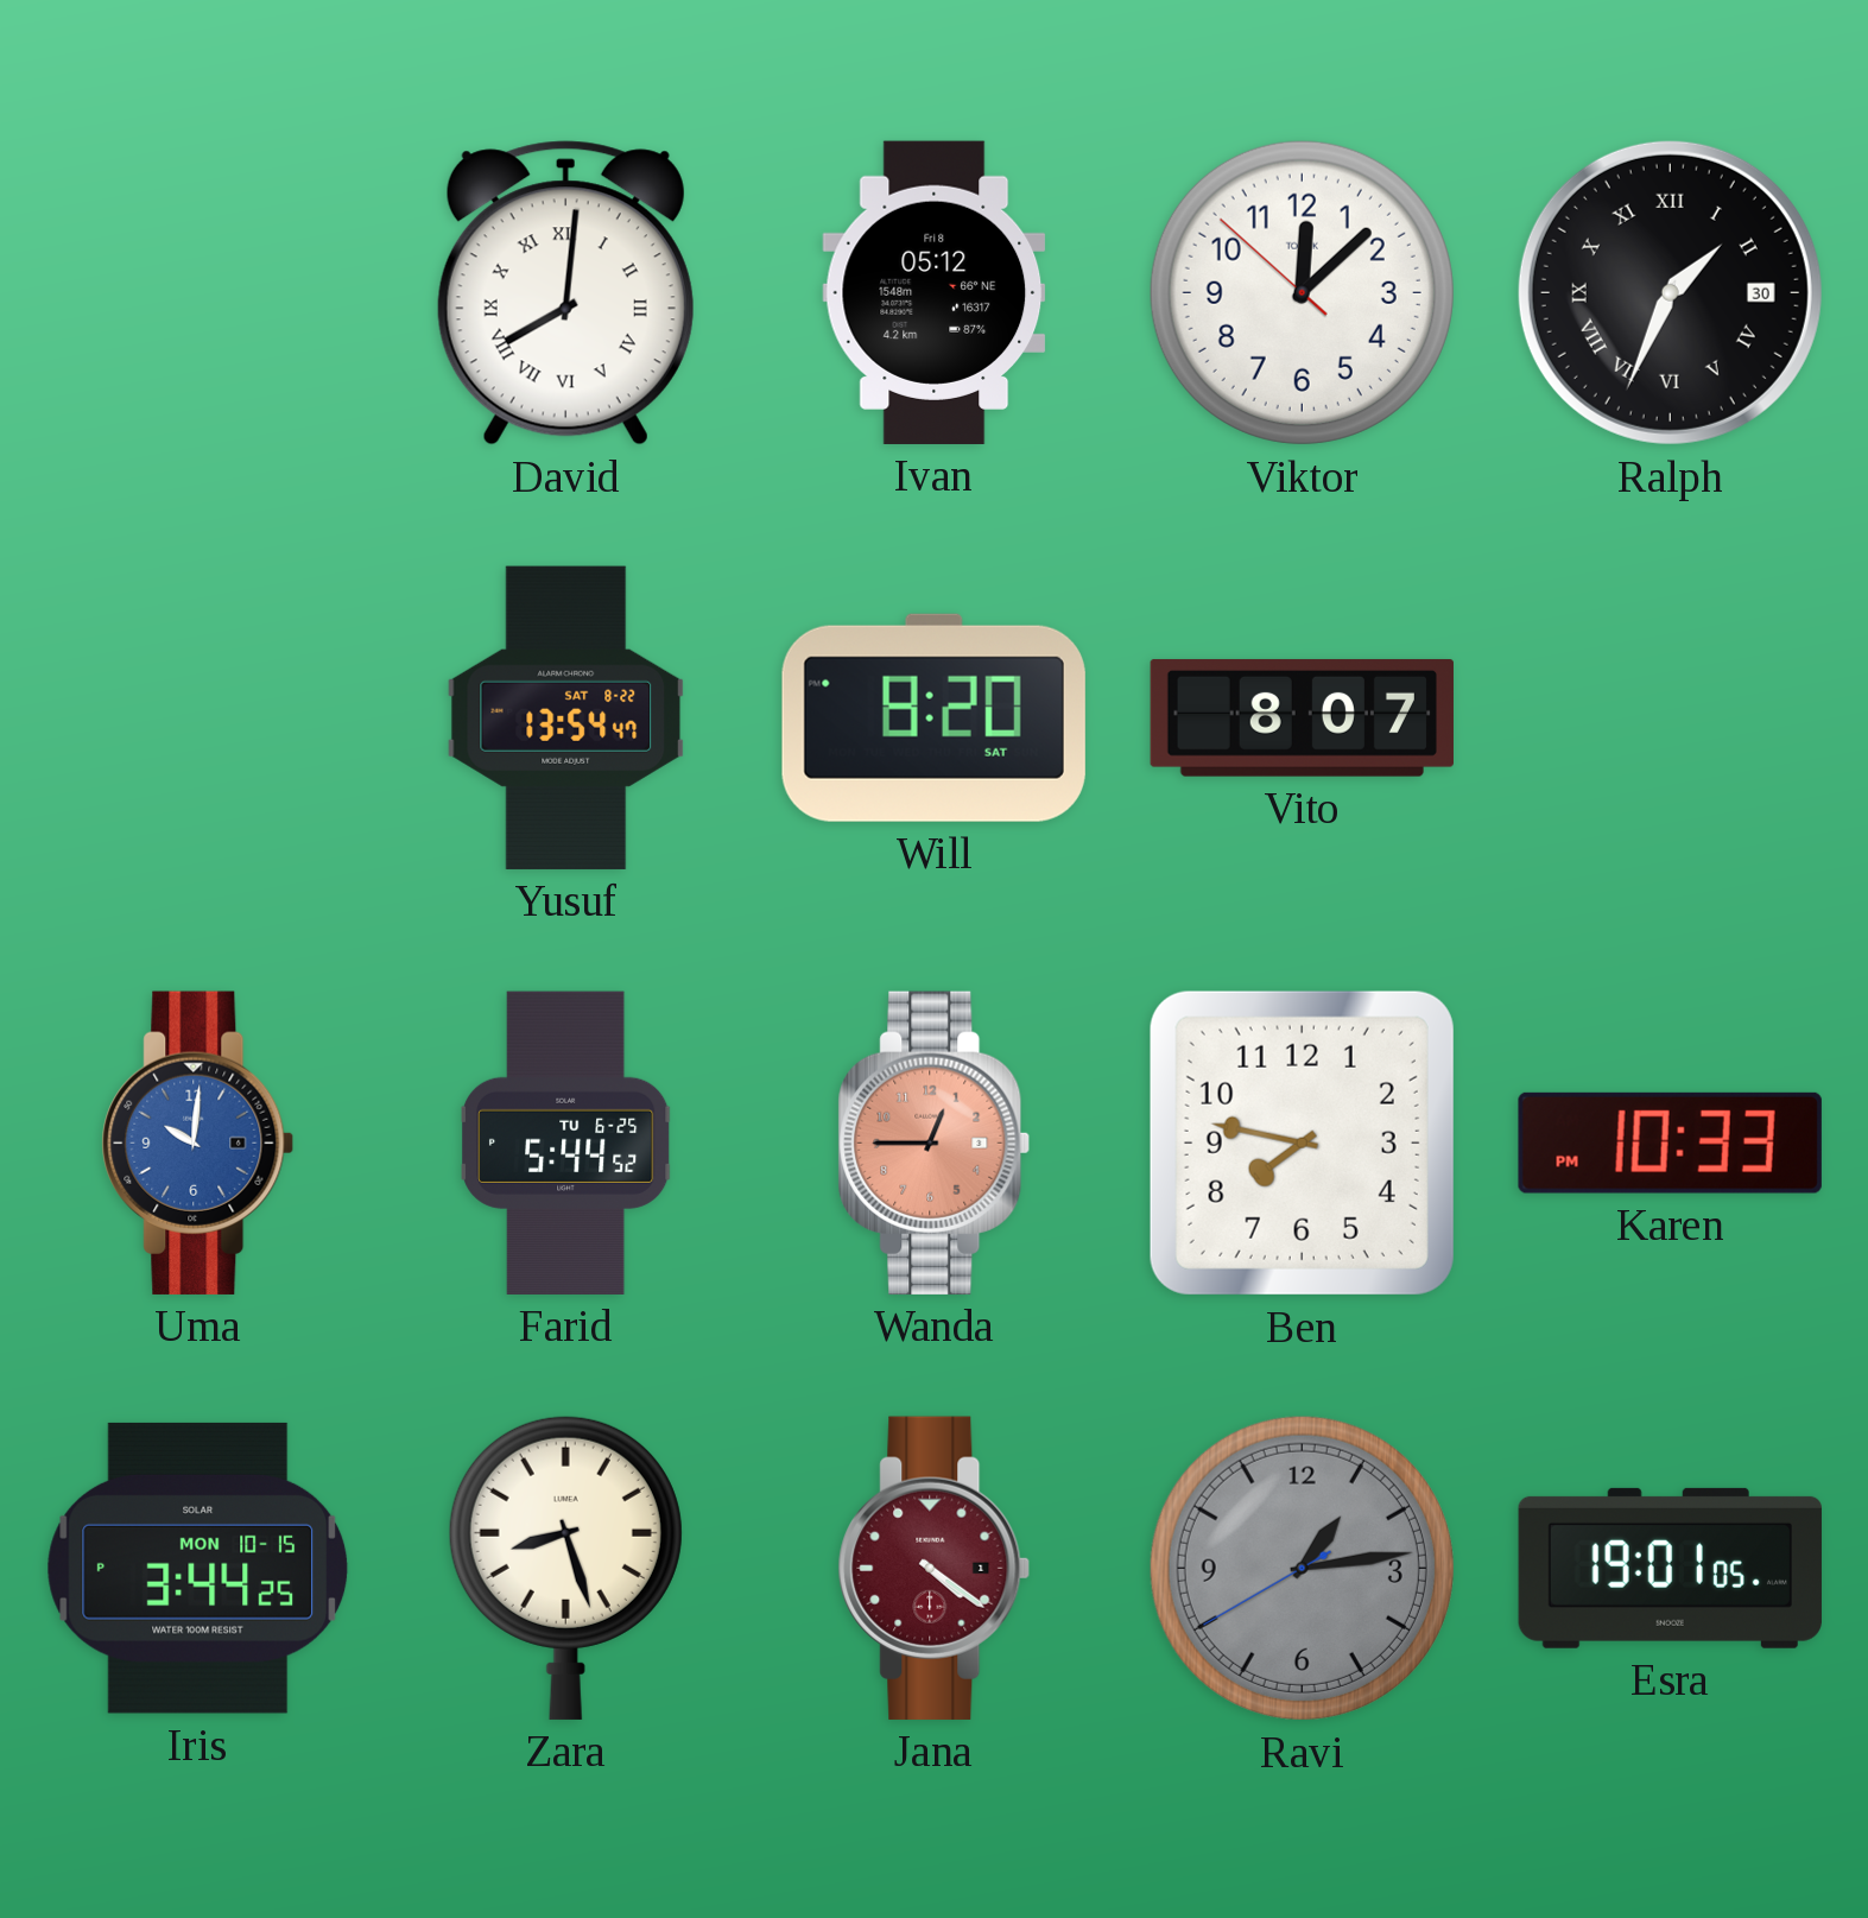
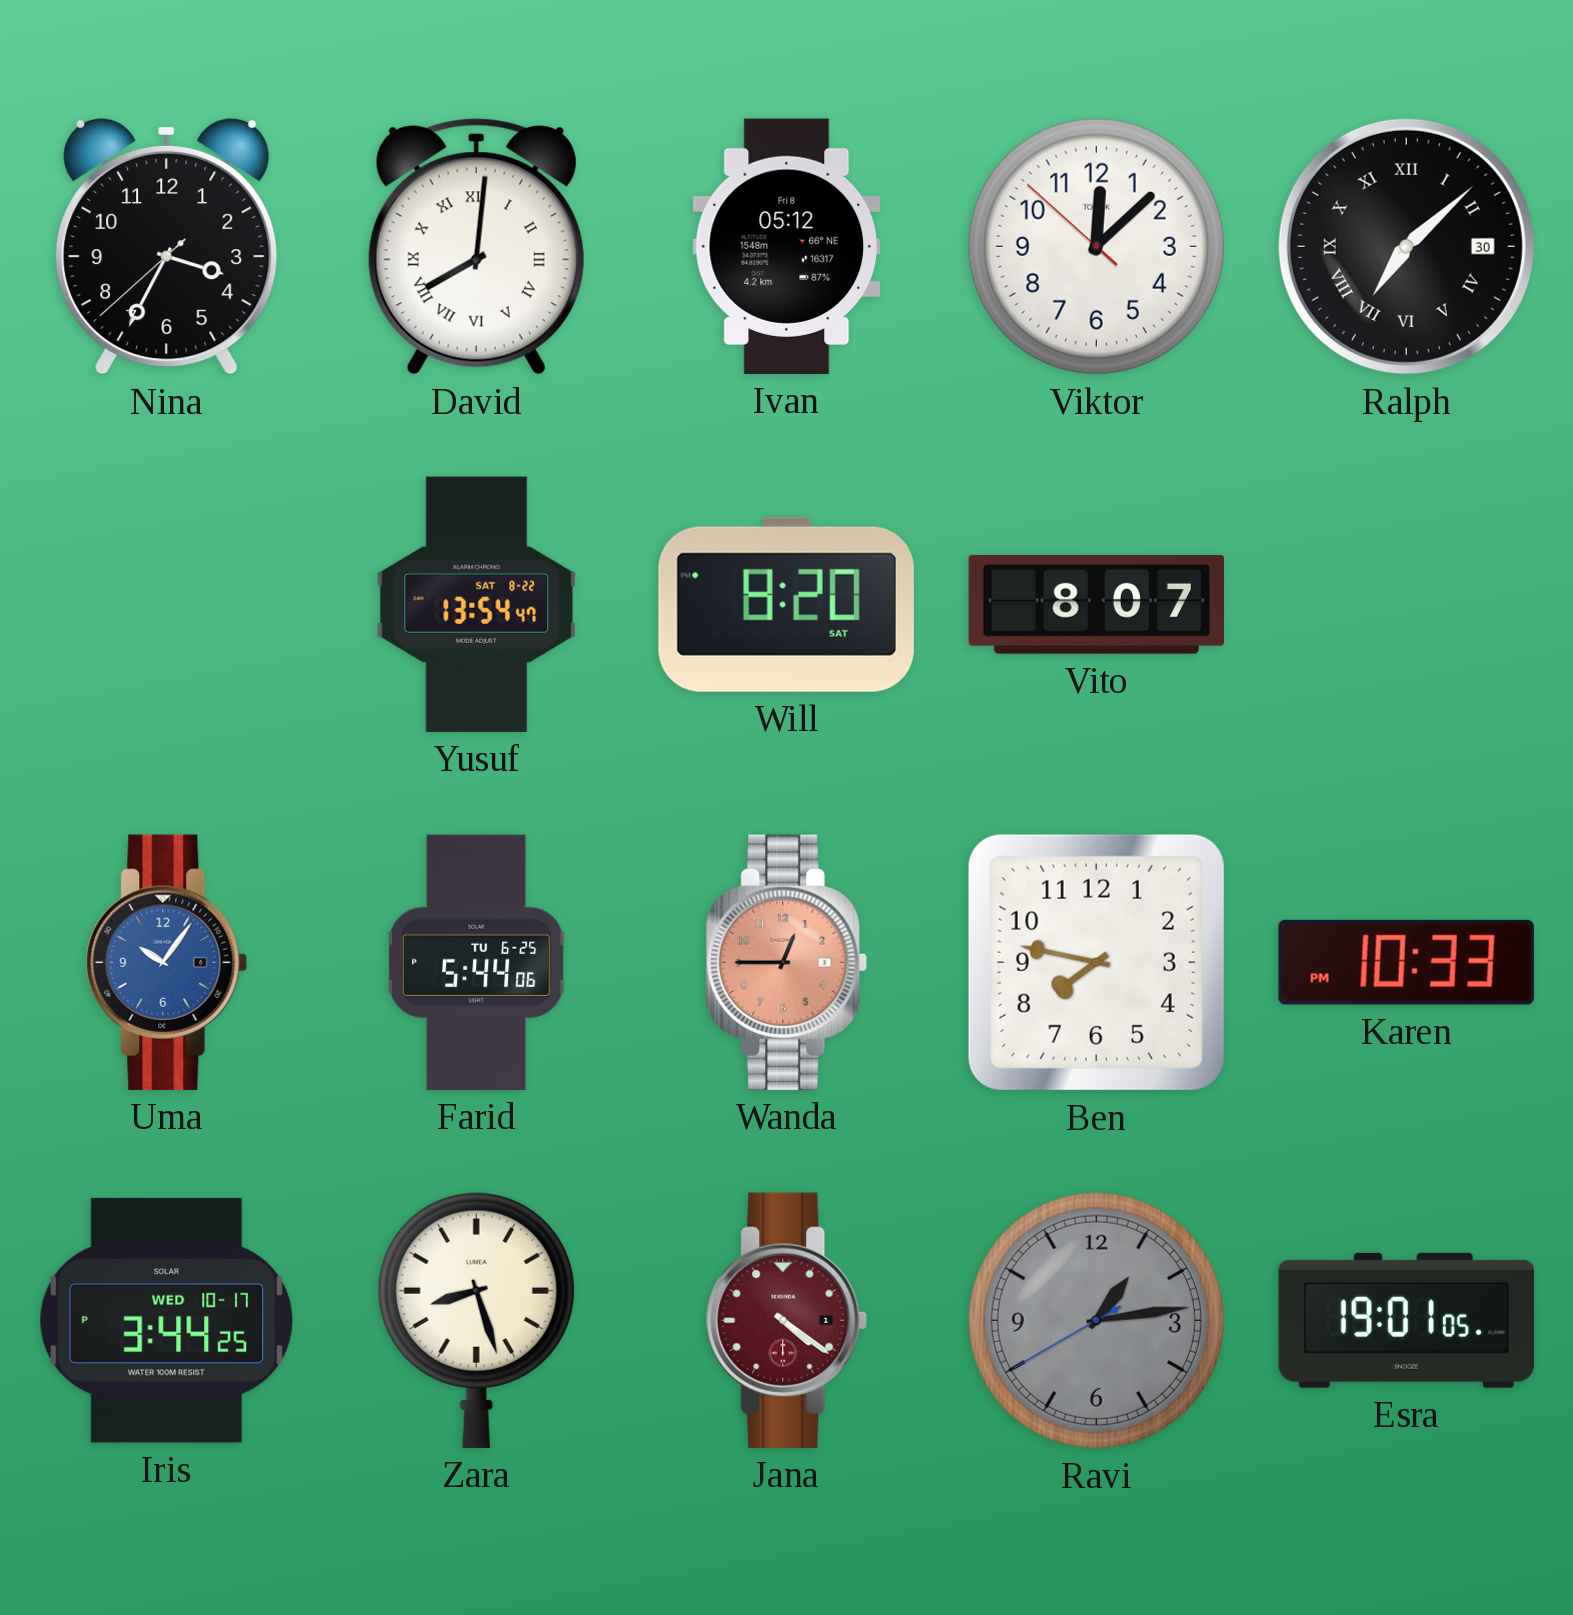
Nina: none -> 3:34 (167, 246)
Ralph: 1:34 -> 7:08 (1406, 246)
Uma: 10:01 -> 10:06 (167, 962)
Farid: 5:44:52 -> 5:44:06 (477, 962)
Iris date: MON 10-15 -> WED 10-17 (167, 1320)
